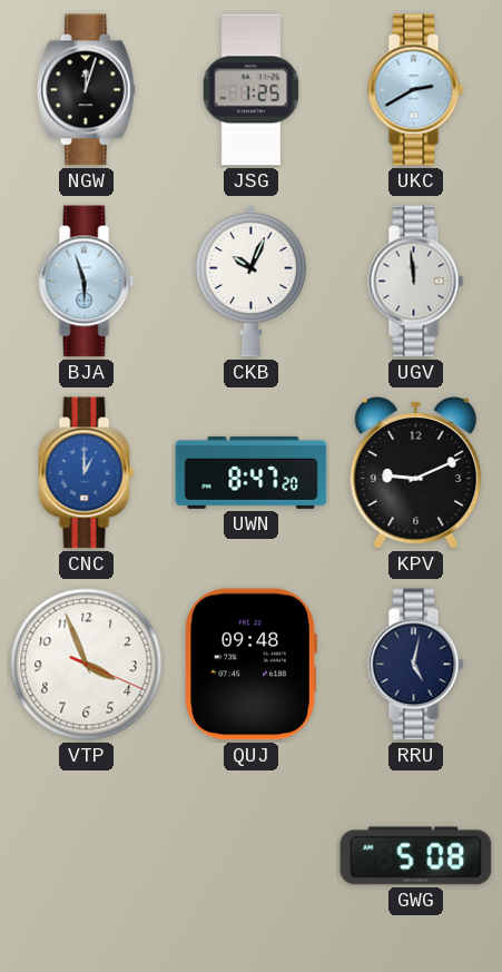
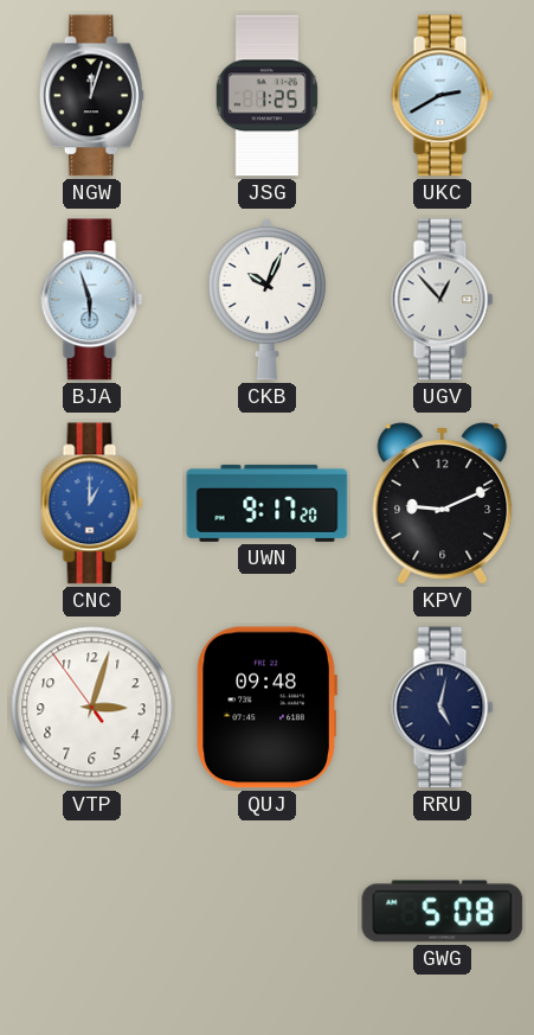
UGV: 11:59 -> 12:53 (443, 300)
UWN: 8:47 -> 9:17 (268, 503)
VTP: 3:56 -> 3:02 (92, 708)
